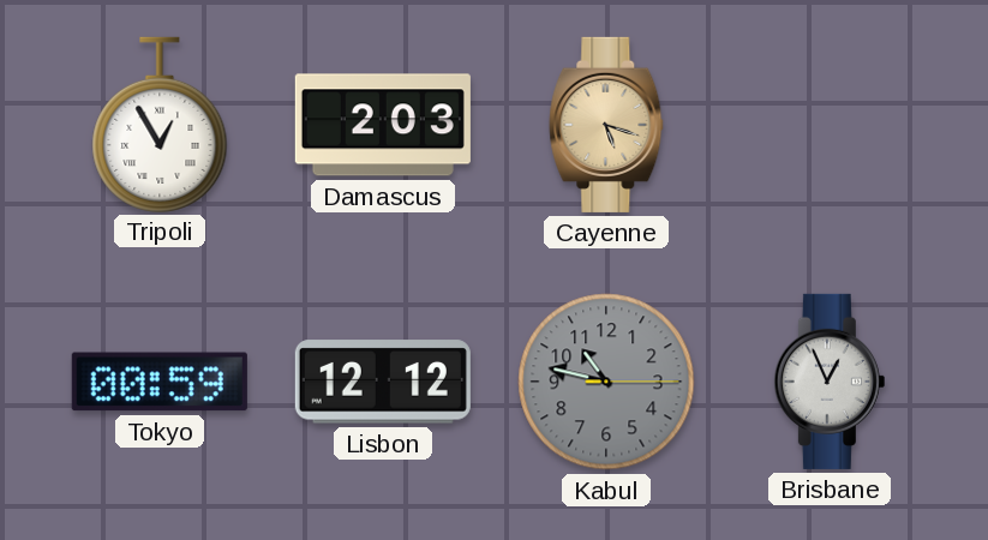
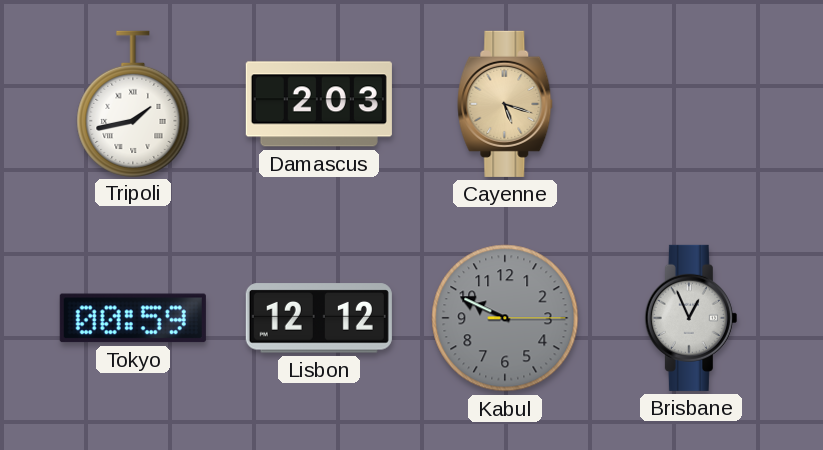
Tripoli: 12:55 -> 1:43 (133, 103)
Kabul: 10:47 -> 9:49 (505, 318)
